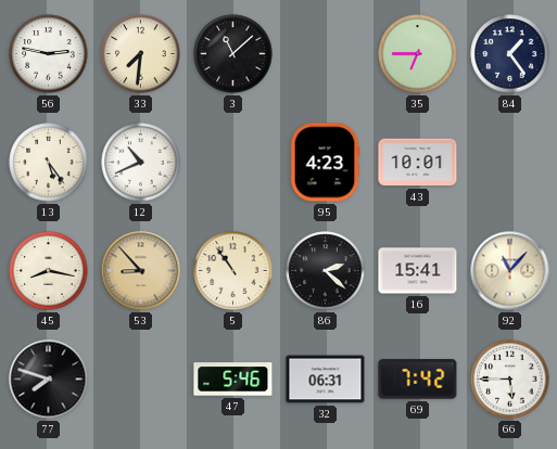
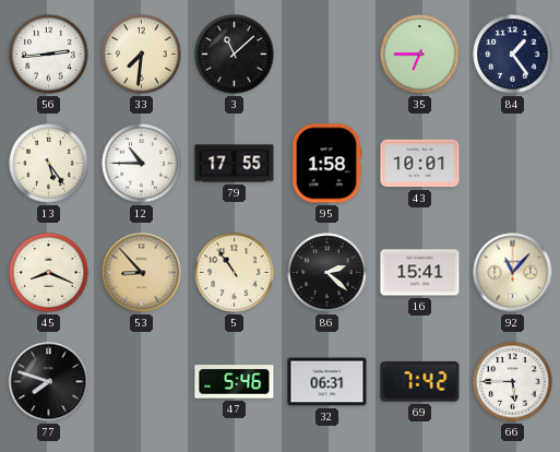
56: 2:47 -> 2:44 (49, 55)
12: 10:41 -> 10:45 (142, 164)
79: none -> 17:55 (235, 164)
95: 4:23 -> 1:58 (326, 164)
45: 8:17 -> 8:19 (49, 273)
